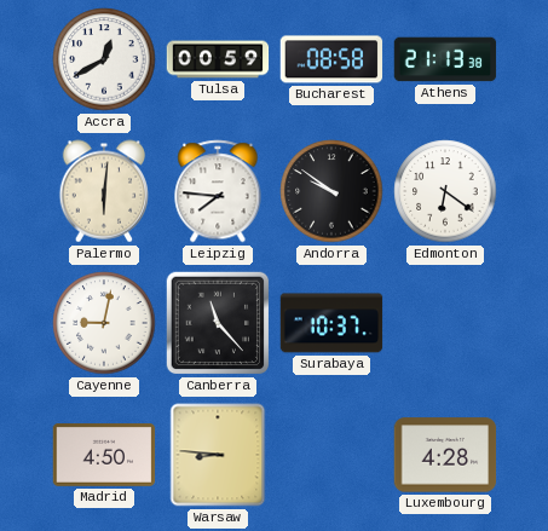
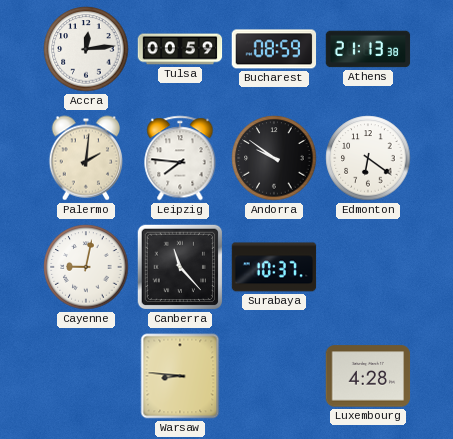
Accra: 12:40 -> 12:14 (86, 49)
Bucharest: 08:58 -> 08:59 (274, 49)
Palermo: 6:01 -> 2:01 (86, 158)
Madrid: 4:50 -> none (104, 456)
